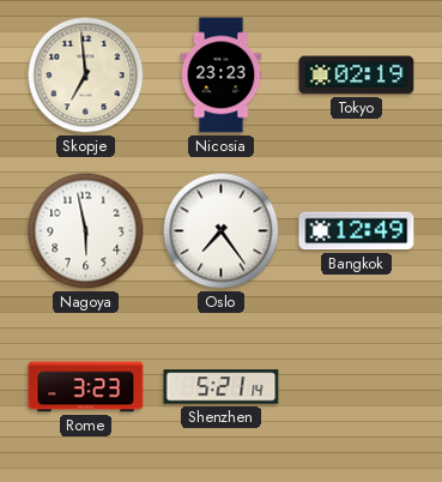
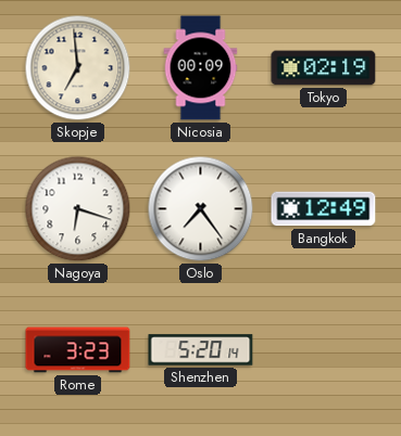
Nicosia: 23:23 -> 00:09 (201, 68)
Nagoya: 5:58 -> 6:18 (78, 209)
Shenzhen: 5:21 -> 5:20 (201, 350)
